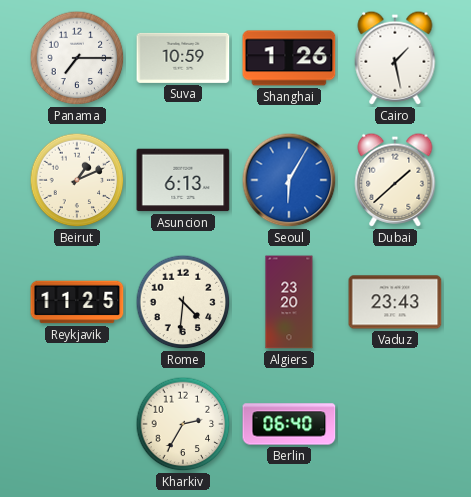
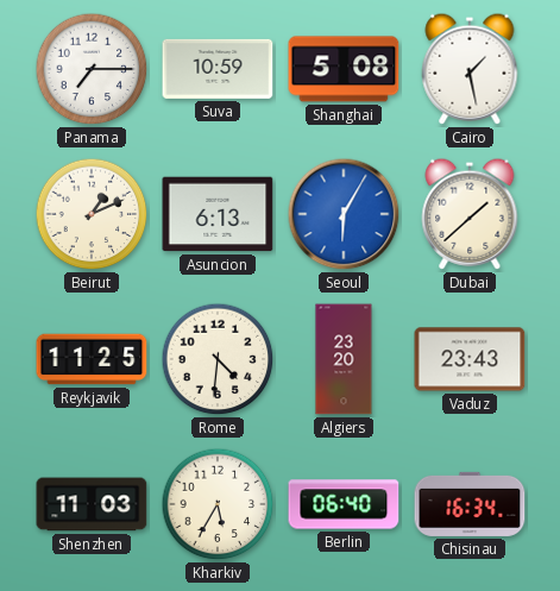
Shanghai: 1:26 -> 5:08 (344, 69)
Shenzhen: none -> 11:03 (92, 504)
Kharkiv: 2:35 -> 5:35 (218, 504)
Chisinau: none -> 16:34 (470, 504)
